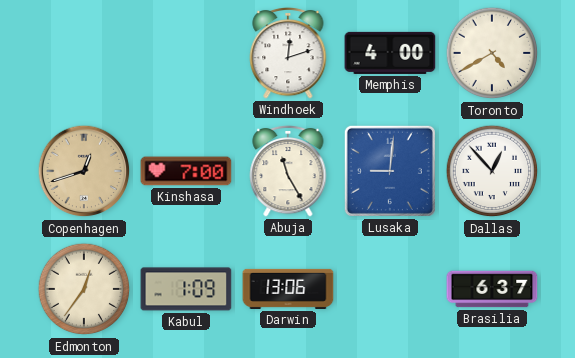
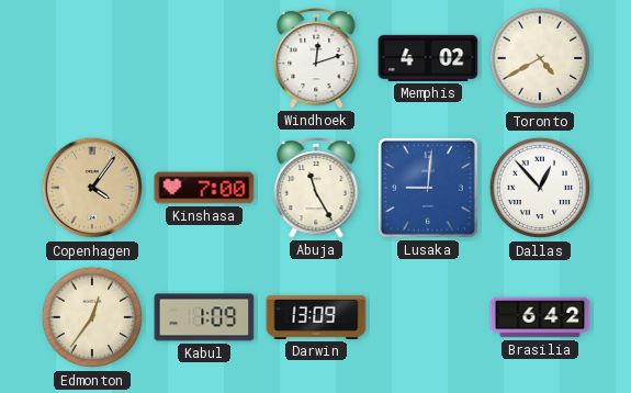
Memphis: 4:00 -> 4:02 (428, 58)
Copenhagen: 12:42 -> 4:06 (92, 188)
Darwin: 13:06 -> 13:09 (316, 317)
Brasilia: 6:37 -> 6:42 (540, 317)
